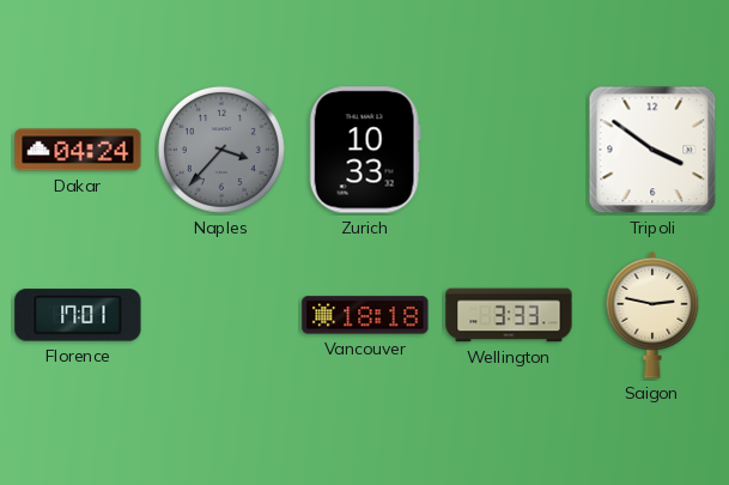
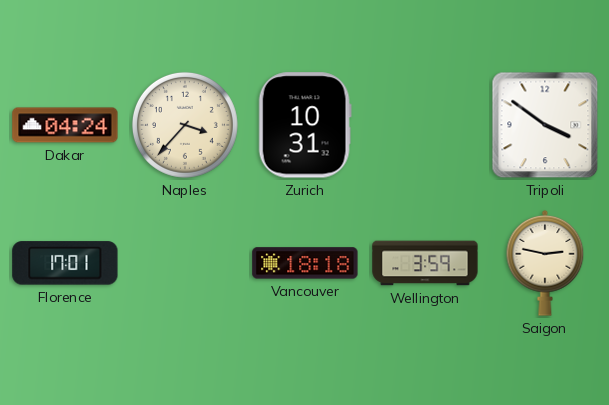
Naples dial: grey -> cream (185, 125)
Zurich: 10:33 -> 10:31 (305, 125)
Wellington: 3:33 -> 3:59 (425, 263)
